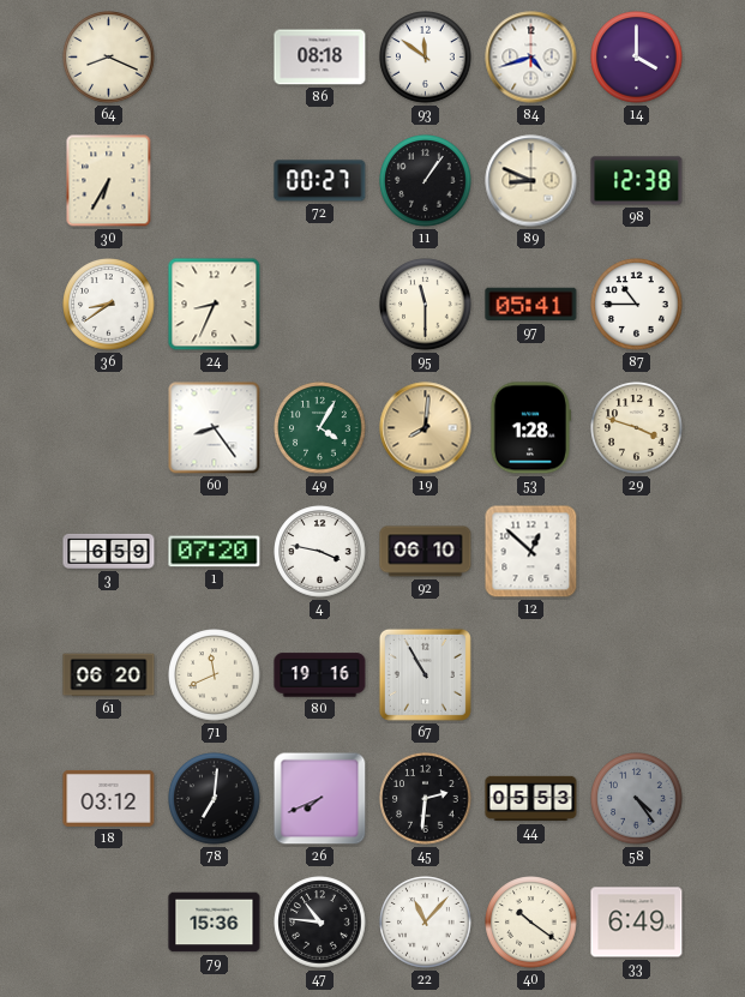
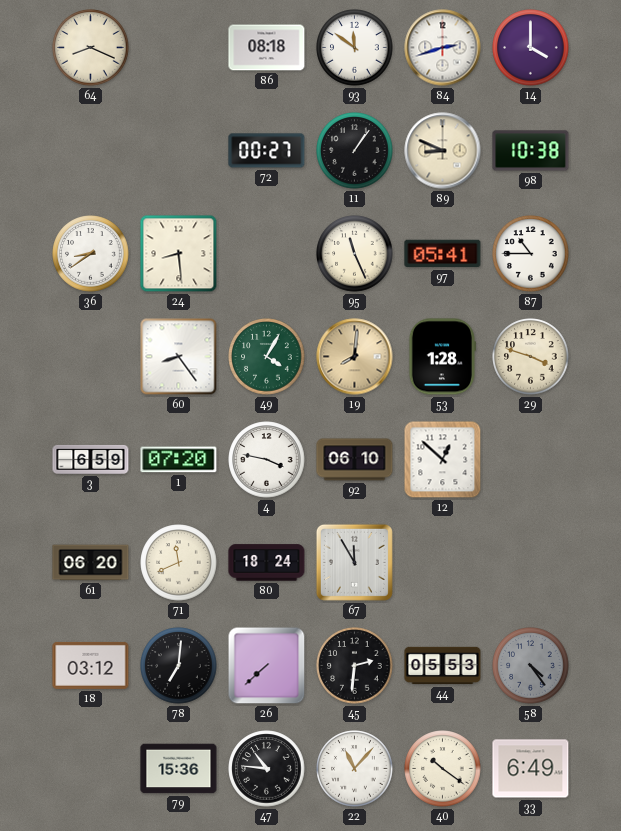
84: 4:42 -> 2:42 (443, 48)
30: 6:35 -> none (109, 181)
98: 12:38 -> 10:38 (531, 151)
24: 8:34 -> 8:29 (179, 254)
95: 11:30 -> 11:26 (355, 254)
80: 19:16 -> 18:24 (267, 563)
67: 10:55 -> 11:55 (354, 562)
26: 7:41 -> 7:38 (267, 666)
